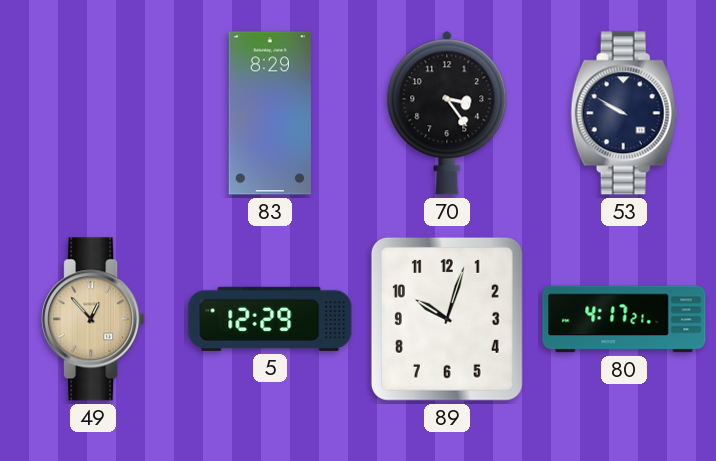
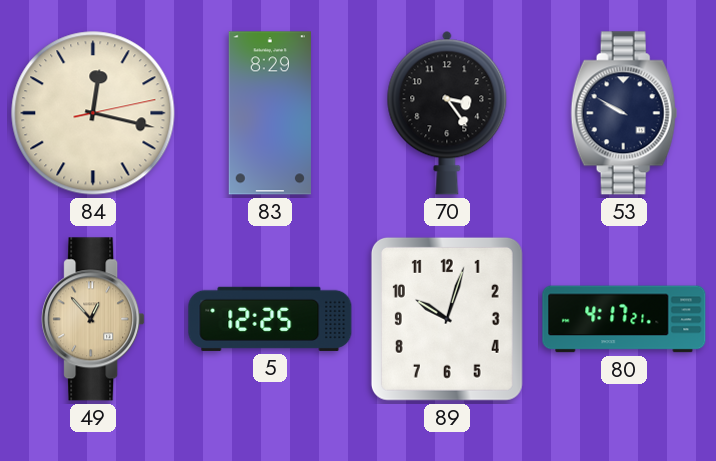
84: none -> 12:17 (93, 113)
5: 12:29 -> 12:25 (270, 319)
